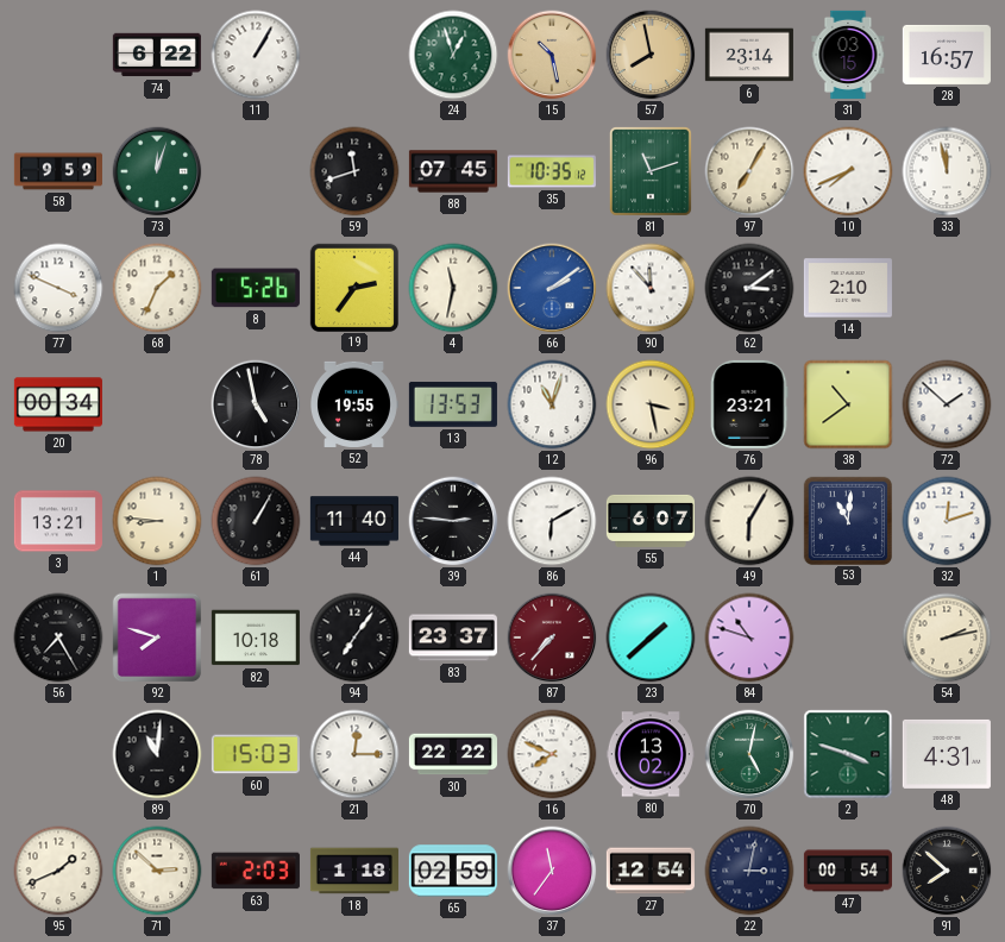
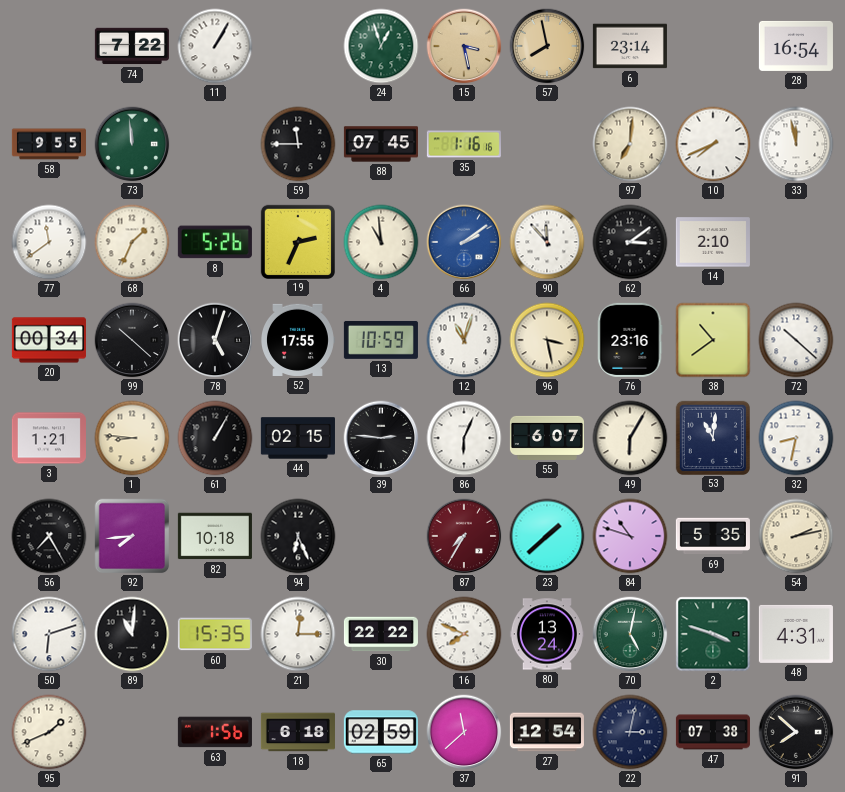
74: 6:22 -> 7:22 (132, 46)
15: 10:28 -> 3:28 (464, 46)
31: 03:15 -> none (848, 55)
28: 16:57 -> 16:54 (796, 46)
58: 9:59 -> 9:55 (49, 144)
73: 12:03 -> 11:59 (132, 144)
59: 11:42 -> 11:45 (298, 144)
35: 10:35 -> 1:16 (464, 144)
81: 11:12 -> none (651, 171)
97: 7:05 -> 7:01 (630, 144)
77: 3:49 -> 11:39 (49, 242)
19: 2:36 -> 2:34 (297, 241)
4: 11:32 -> 10:59 (381, 242)
99: none -> 10:22 (132, 340)
78: 4:58 -> 5:03 (215, 340)
52: 19:55 -> 17:55 (298, 340)
13: 13:53 -> 10:59 (381, 340)
76: 23:21 -> 23:16 (630, 340)
72: 1:52 -> 10:22 (796, 340)
3: 13:21 -> 1:21 (49, 438)
44: 11:40 -> 02:15 (298, 438)
86: 6:10 -> 6:04 (464, 438)
32: 12:12 -> 8:32 (796, 438)
92: 7:48 -> 7:44 (132, 536)
94: 7:06 -> 6:26 (298, 536)
83: 23:37 -> none (453, 638)
87: 7:37 -> 7:35 (464, 536)
69: none -> 5:35 (713, 536)
50: none -> 6:12 (49, 634)
60: 15:03 -> 15:35 (215, 634)
80: 13:02 -> 13:24 (547, 634)
71: 2:52 -> none (157, 871)
63: 2:03 -> 1:56 (215, 732)
18: 1:18 -> 6:18 (298, 732)
37: 11:36 -> 11:38 (464, 732)
47: 00:54 -> 07:38 (713, 732)
